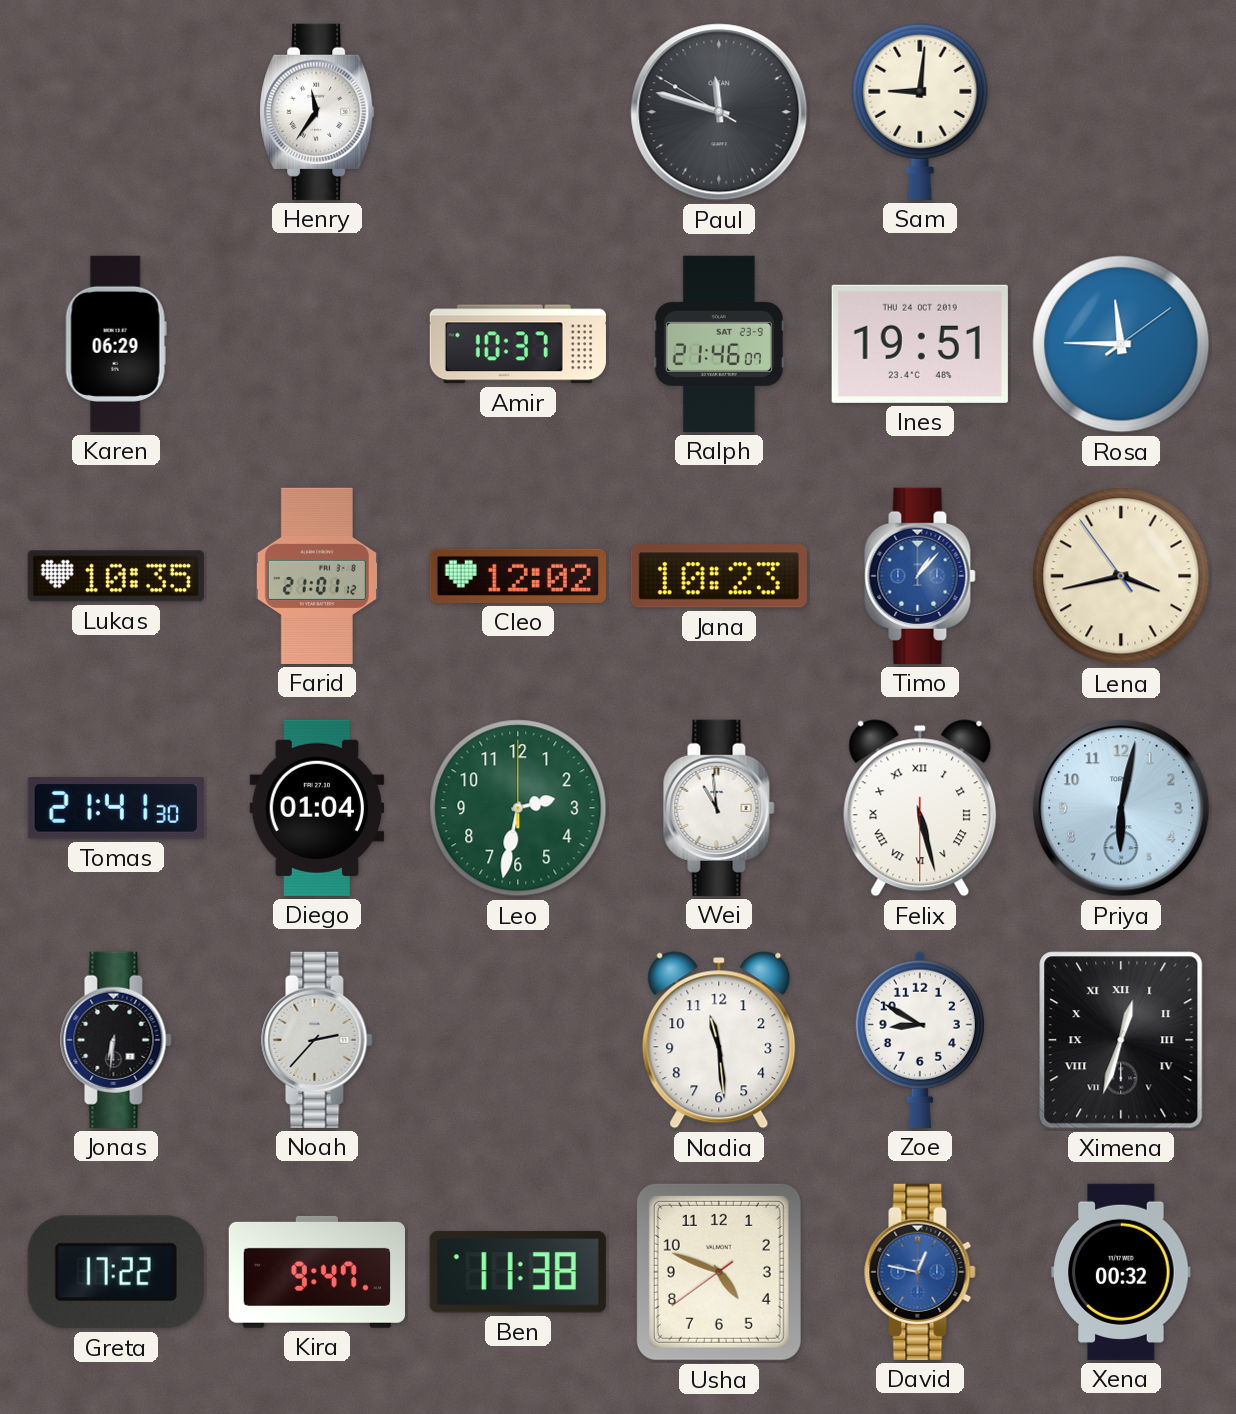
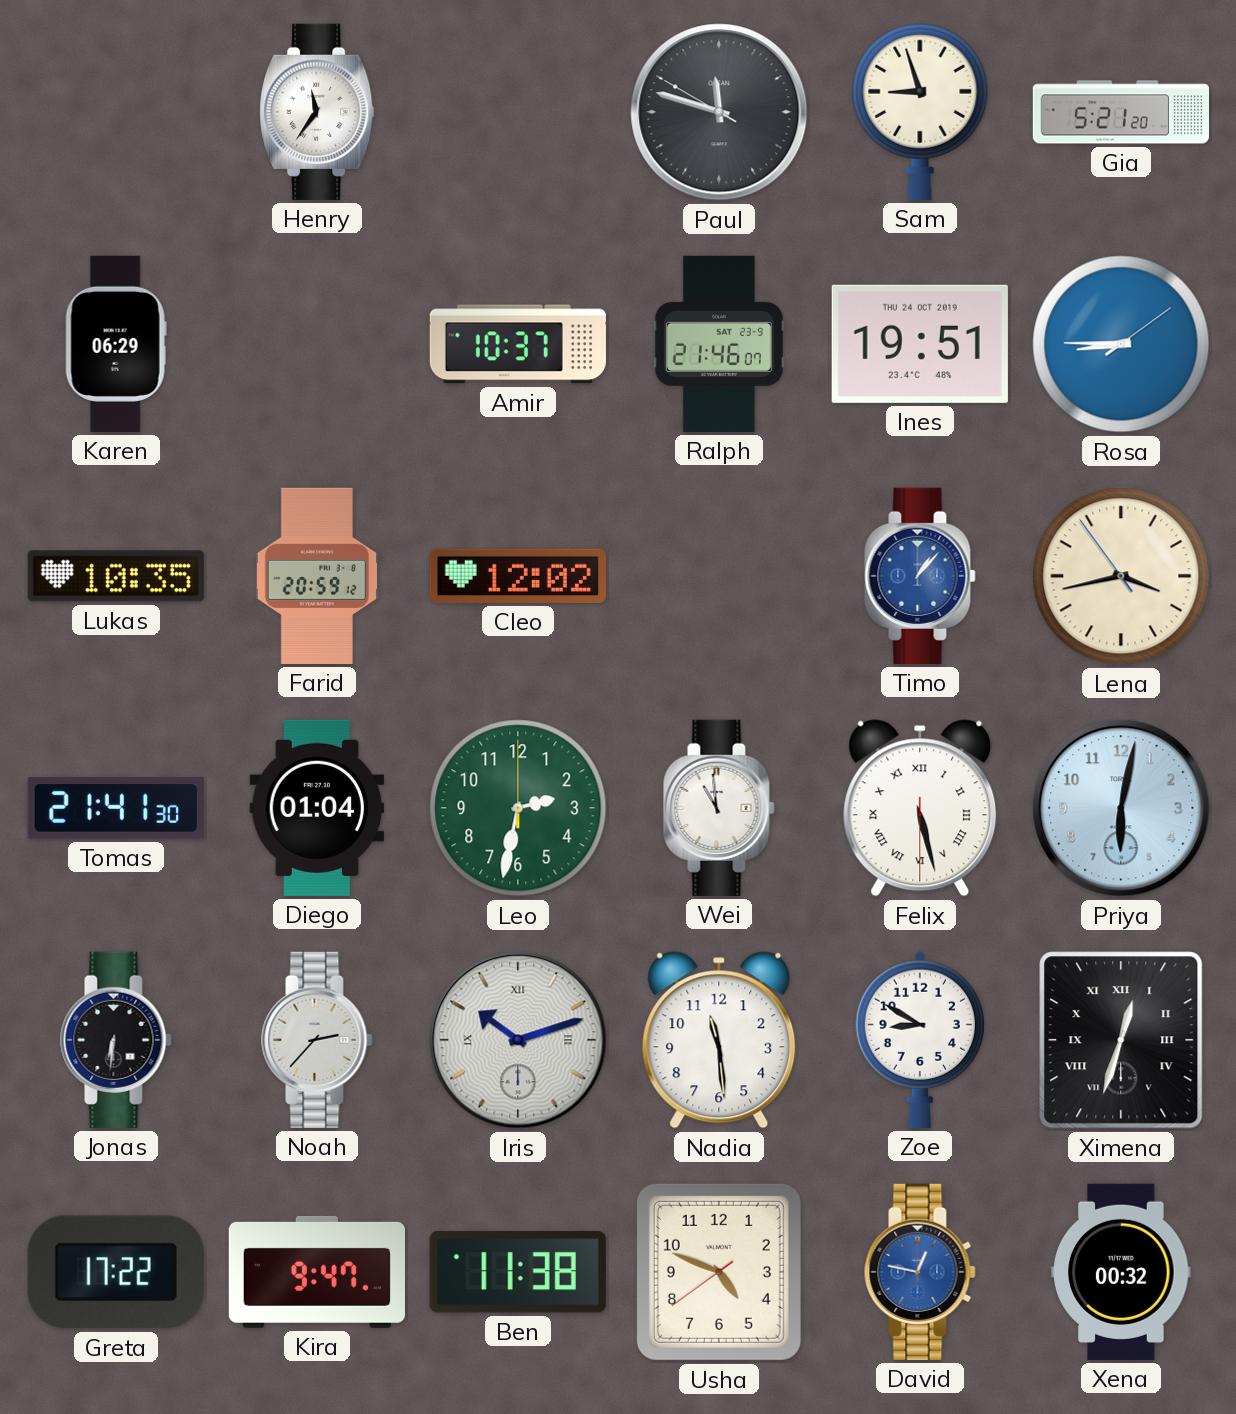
Sam: 9:01 -> 8:57 (920, 111)
Gia: none -> 5:21 (1120, 112)
Rosa: 11:45 -> 8:45 (1121, 344)
Farid: 21:01 -> 20:59 (316, 576)
Jana: 10:23 -> none (719, 576)
Iris: none -> 10:12 (518, 1040)
